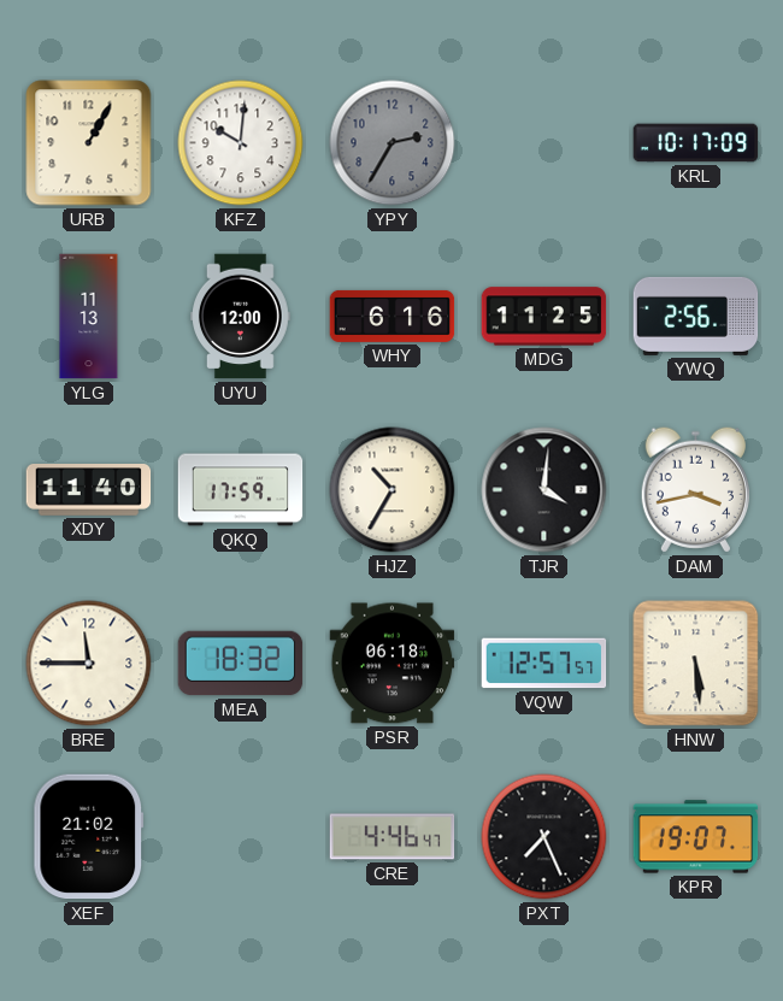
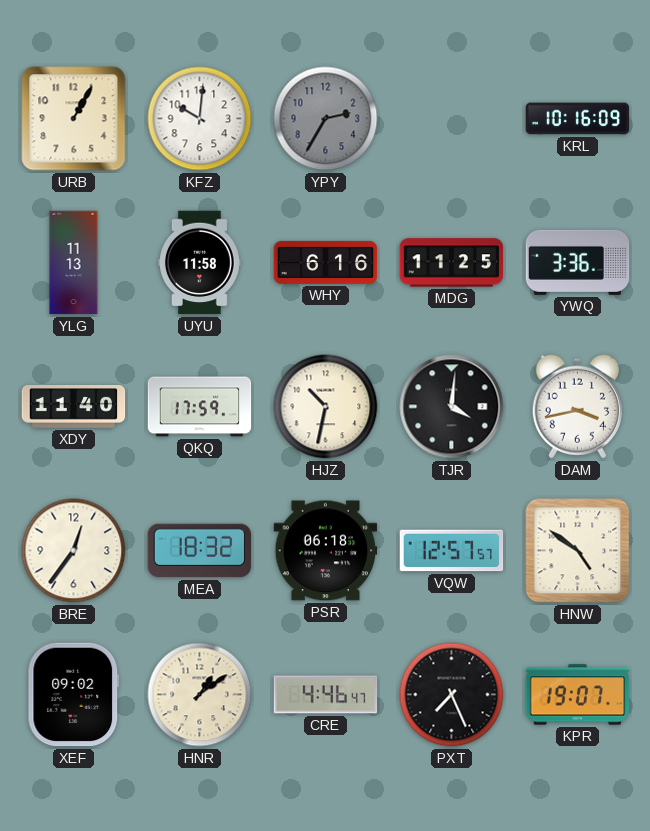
KRL: 10:17 -> 10:16 (578, 119)
UYU: 12:00 -> 11:58 (200, 263)
YWQ: 2:56 -> 3:36 (578, 262)
HJZ: 10:35 -> 10:32 (326, 407)
BRE: 11:45 -> 12:36 (74, 551)
HNW: 5:29 -> 4:51 (578, 551)
XEF: 21:02 -> 09:02 (74, 695)
HNR: none -> 1:09 (200, 695)
